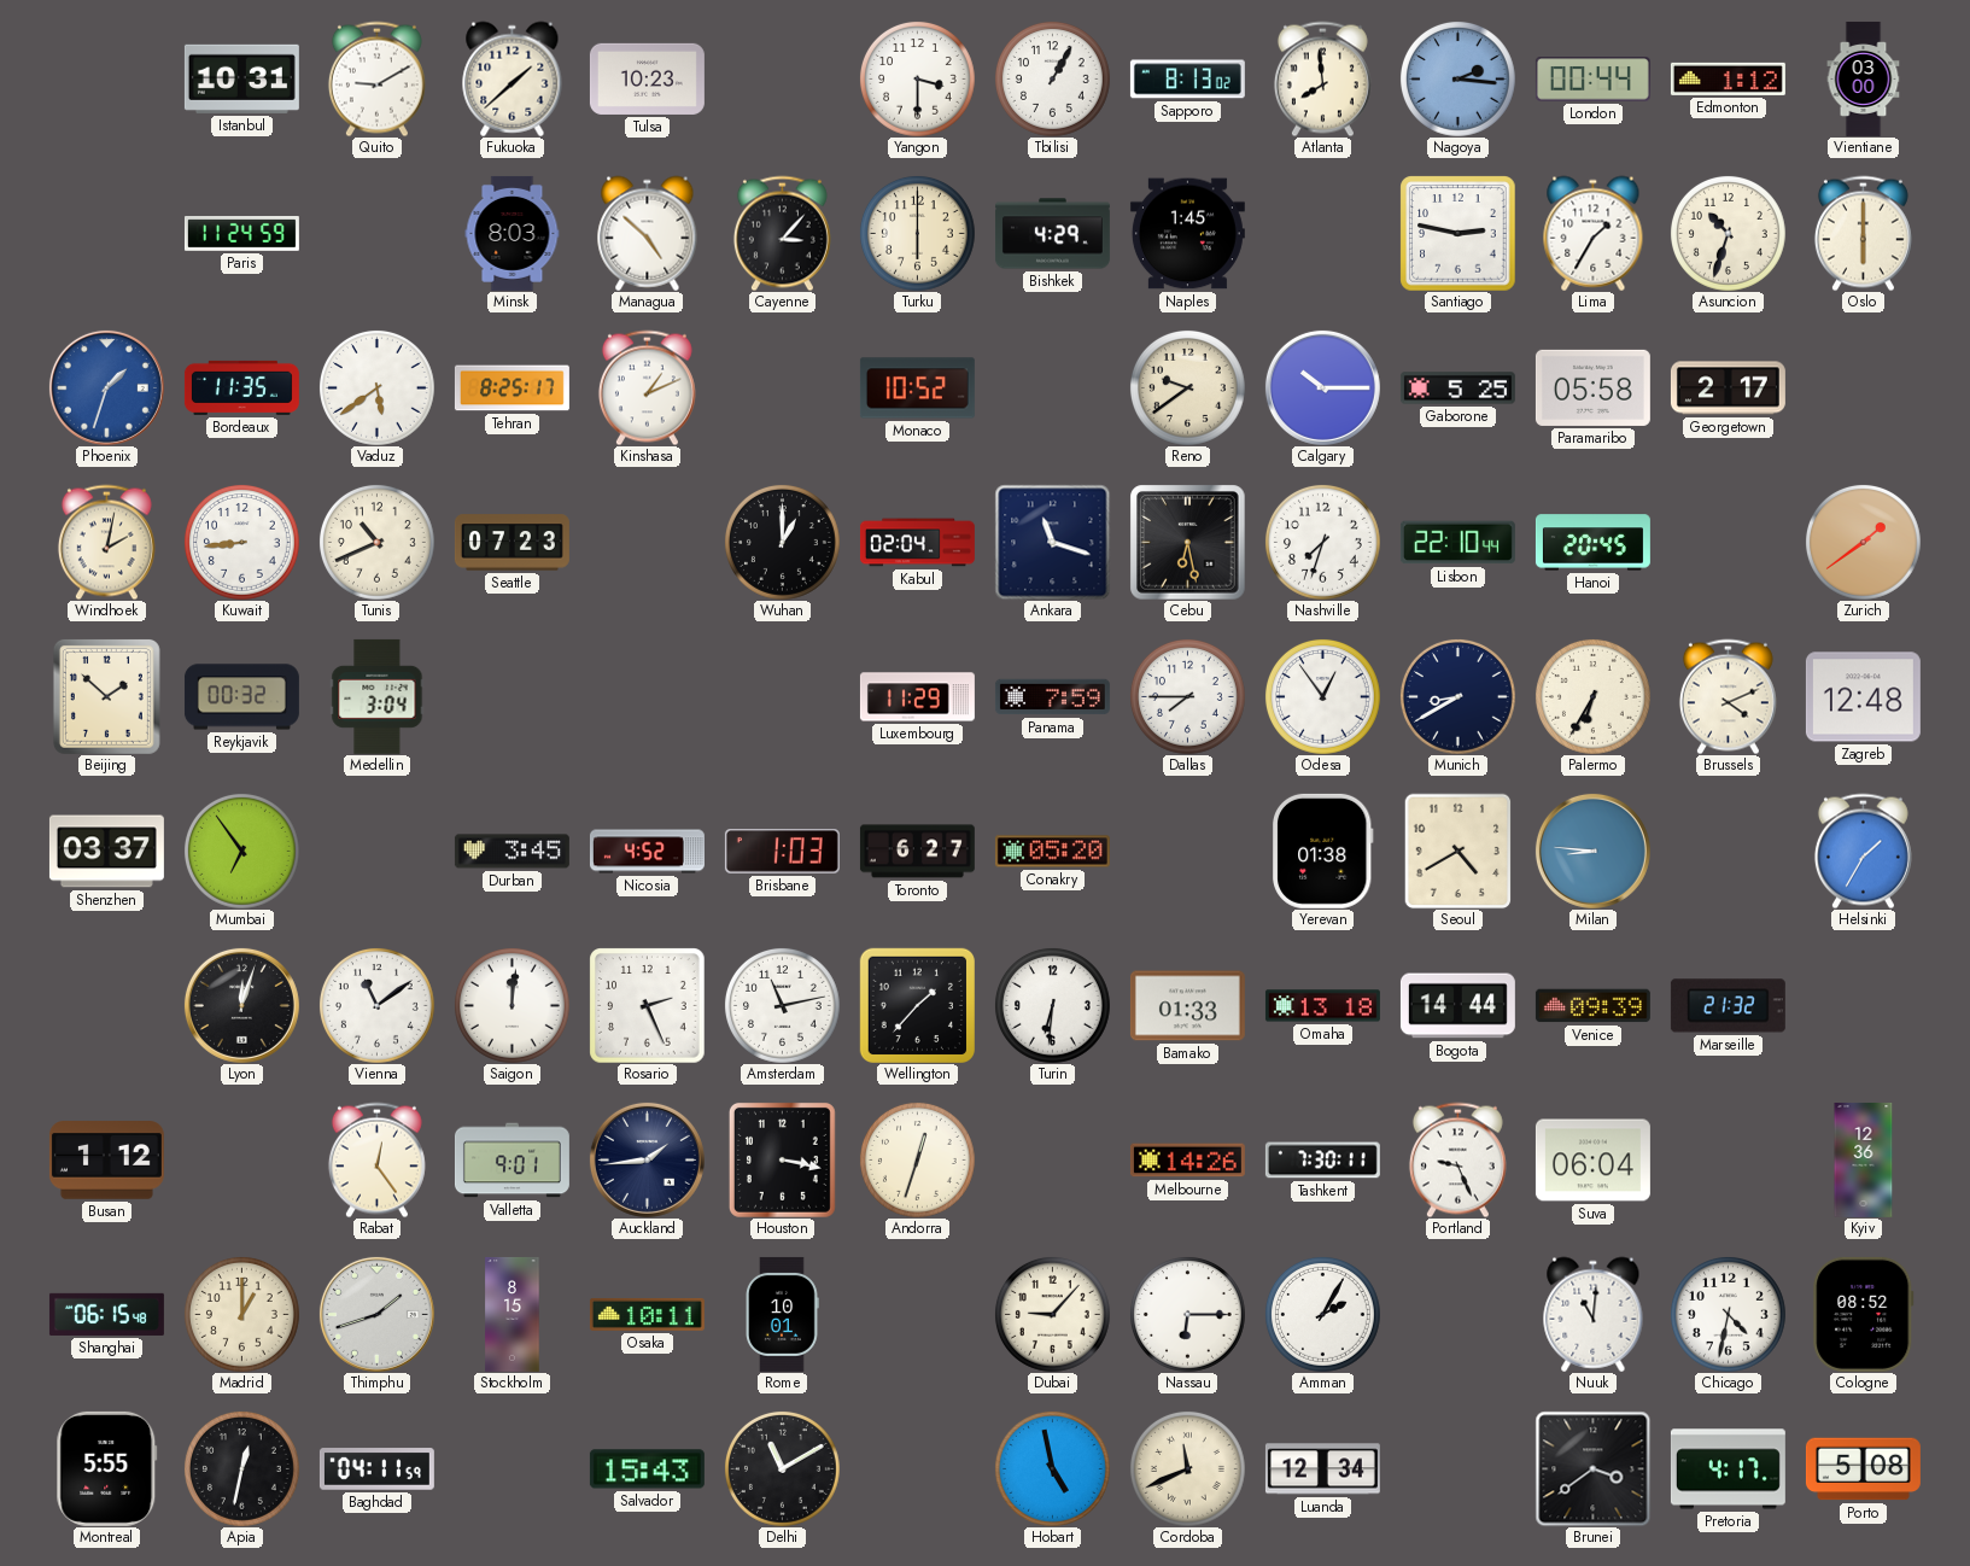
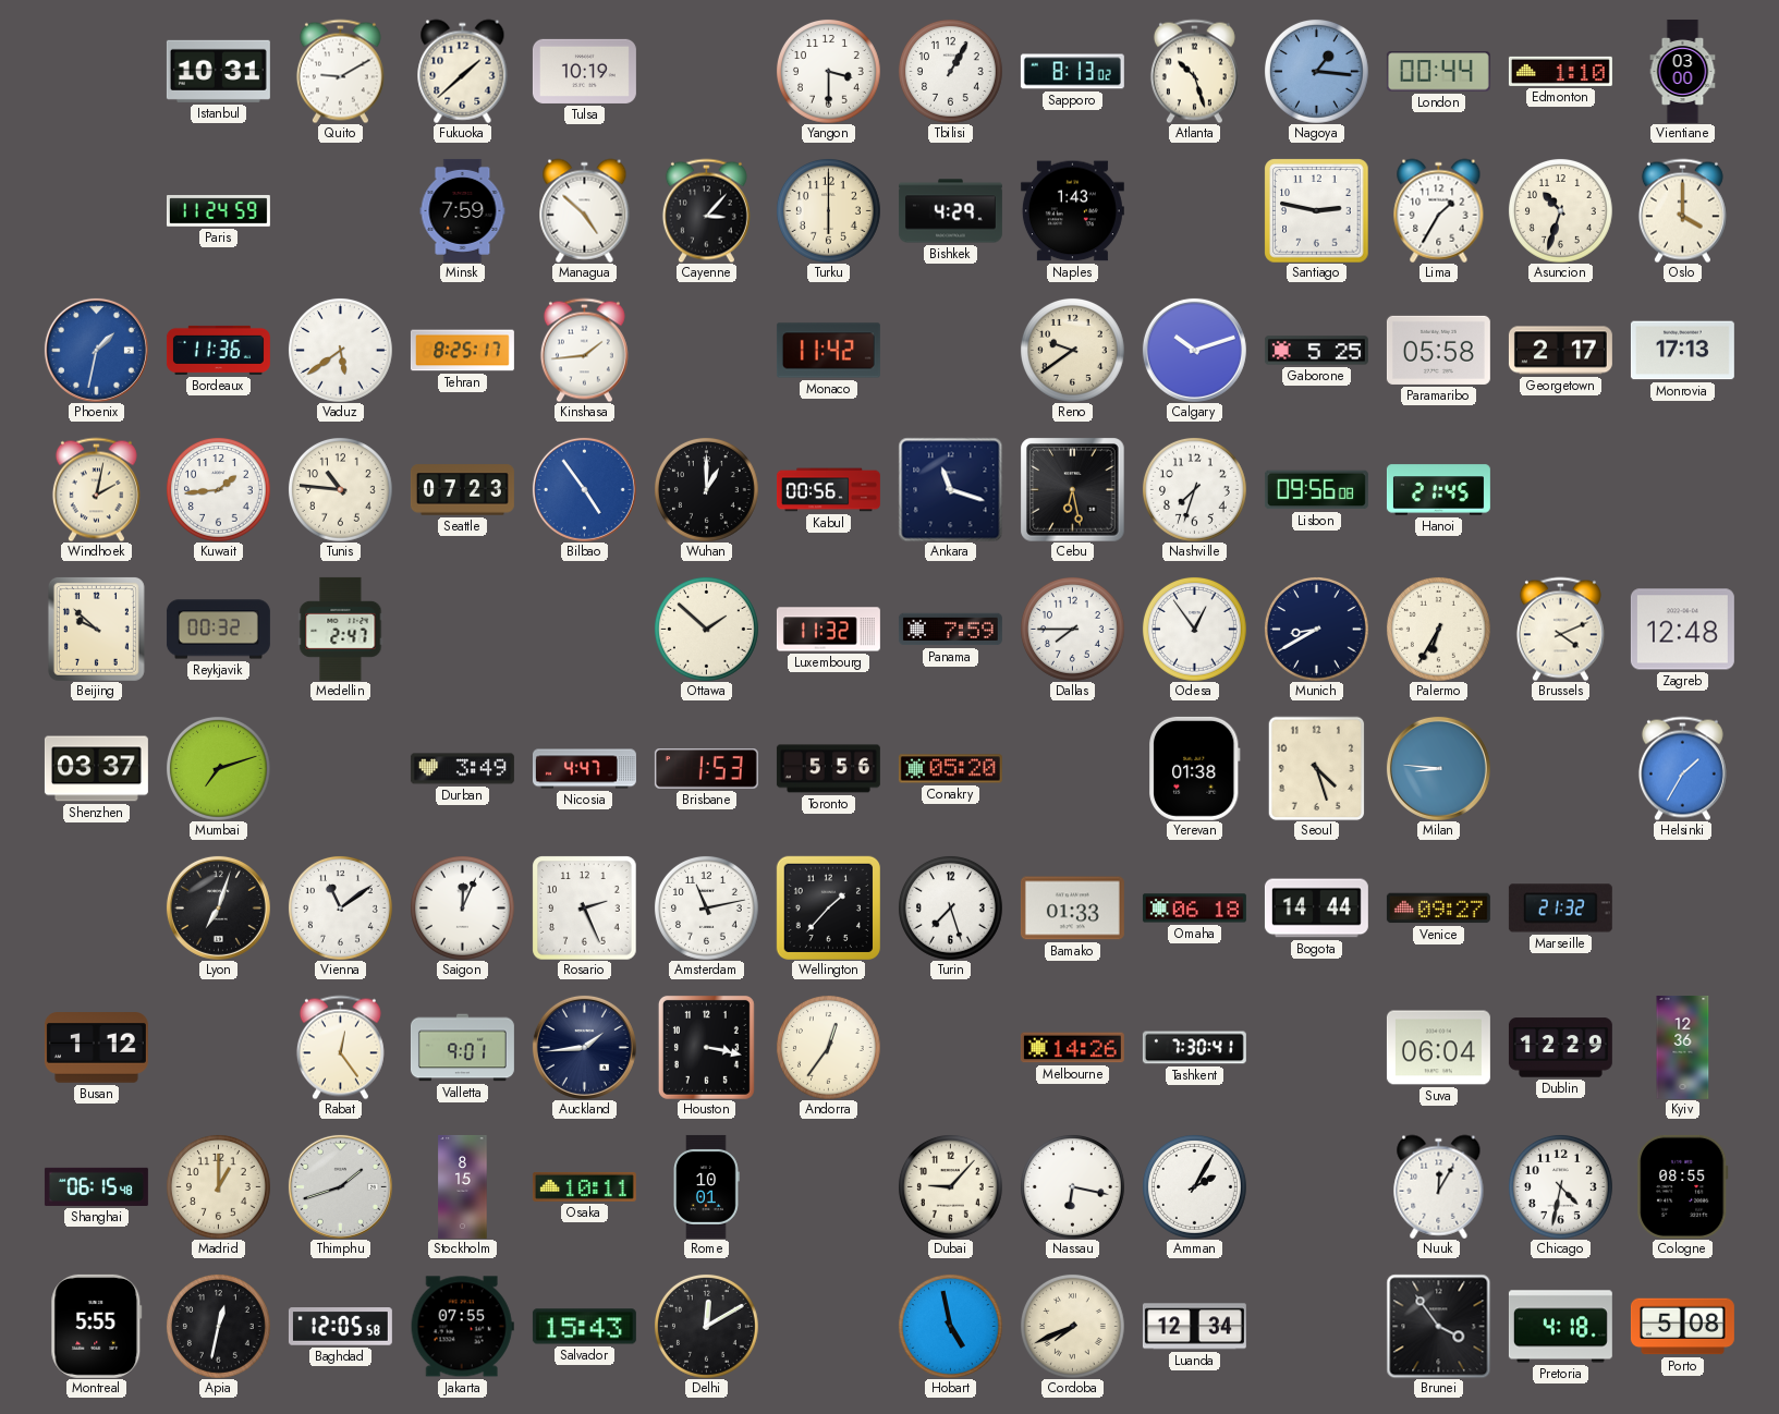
Tulsa: 10:23 -> 10:19 (584, 71)
Atlanta: 7:59 -> 10:27 (1194, 71)
Nagoya: 2:16 -> 1:16 (1316, 71)
Edmonton: 1:12 -> 1:10 (1560, 71)
Minsk: 8:03 -> 7:59 (463, 210)
Naples: 1:45 -> 1:43 (1072, 211)
Oslo: 6:00 -> 4:00 (1682, 210)
Phoenix: 1:33 -> 1:32 (96, 350)
Bordeaux: 11:35 -> 11:36 (218, 350)
Kinshasa: 1:11 -> 1:44 (584, 350)
Monaco: 10:52 -> 11:42 (828, 351)
Calgary: 10:15 -> 10:12 (1194, 350)
Monrovia: none -> 17:13 (1682, 351)
Kuwait: 8:44 -> 1:44 (218, 489)
Tunis: 10:41 -> 10:46 (340, 489)
Bilbao: none -> 4:54 (584, 489)
Kabul: 02:04 -> 00:56 (828, 490)
Lisbon: 22:10 -> 09:56 (1316, 490)
Hanoi: 20:45 -> 21:45 (1438, 490)
Zurich: 1:39 -> none (1863, 542)
Beijing: 1:52 -> 9:52 (96, 629)
Medellin: 3:04 -> 2:47 (341, 629)
Ottawa: none -> 1:52 (706, 629)
Luxembourg: 11:29 -> 11:32 (828, 630)
Mumbai: 6:54 -> 7:12 (218, 768)
Durban: 3:45 -> 3:49 (462, 769)
Nicosia: 4:52 -> 4:47 (584, 769)
Brisbane: 1:03 -> 1:53 (706, 769)
Toronto: 6:27 -> 5:56 (828, 769)
Seoul: 4:40 -> 4:27 (1317, 768)
Lyon: 12:03 -> 7:03 (218, 907)
Saigon: 12:01 -> 12:04 (462, 907)
Turin: 6:31 -> 7:27 (950, 907)
Omaha: 13:18 -> 06:18 (1194, 909)
Venice: 09:39 -> 09:27 (1438, 909)
Andorra: 12:33 -> 12:36 (828, 1047)
Tashkent: 7:30:11 -> 7:30:41 (1194, 1048)
Portland: 9:26 -> none (1457, 1159)
Dublin: none -> 12:29 (1560, 1048)
Nassau: 6:15 -> 6:17 (1072, 1186)
Nuuk: 11:01 -> 12:05 (1439, 1186)
Cologne: 08:52 -> 08:55 (1683, 1186)
Baghdad: 04:11 -> 12:05 (340, 1327)
Jakarta: none -> 07:55 (462, 1327)
Delhi: 11:10 -> 12:10 (706, 1326)
Cordoba: 11:41 -> 7:41 (1072, 1326)
Brunei: 3:39 -> 3:54 (1438, 1326)
Pretoria: 4:17 -> 4:18 (1560, 1327)
